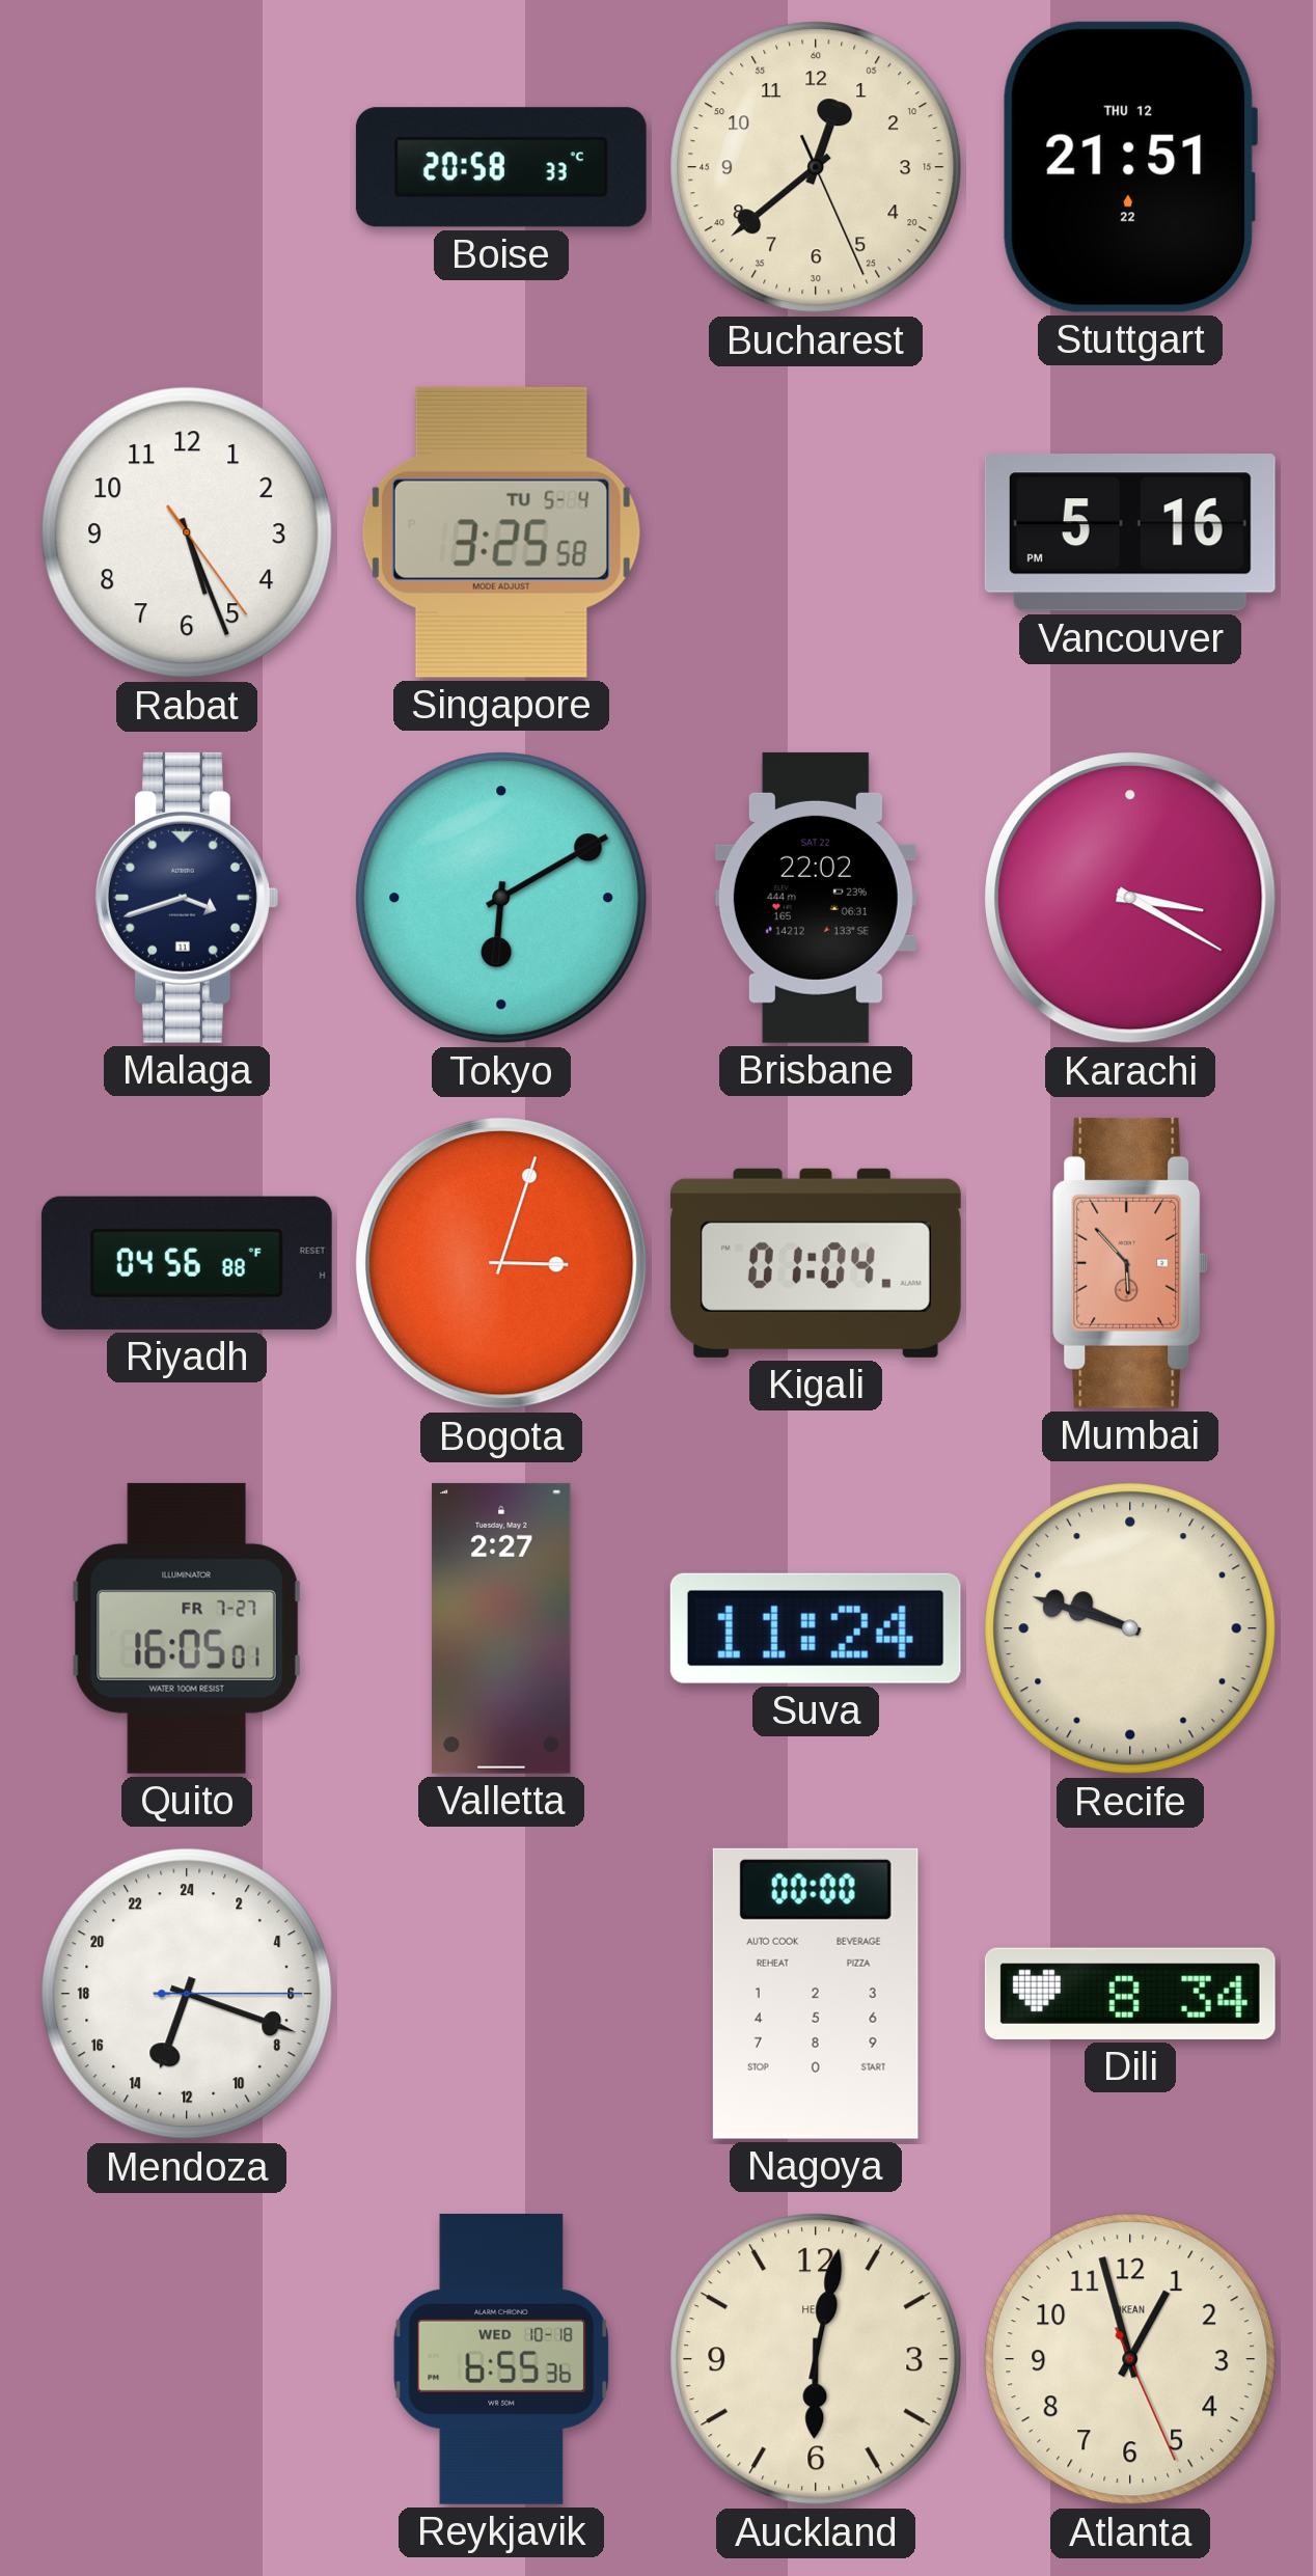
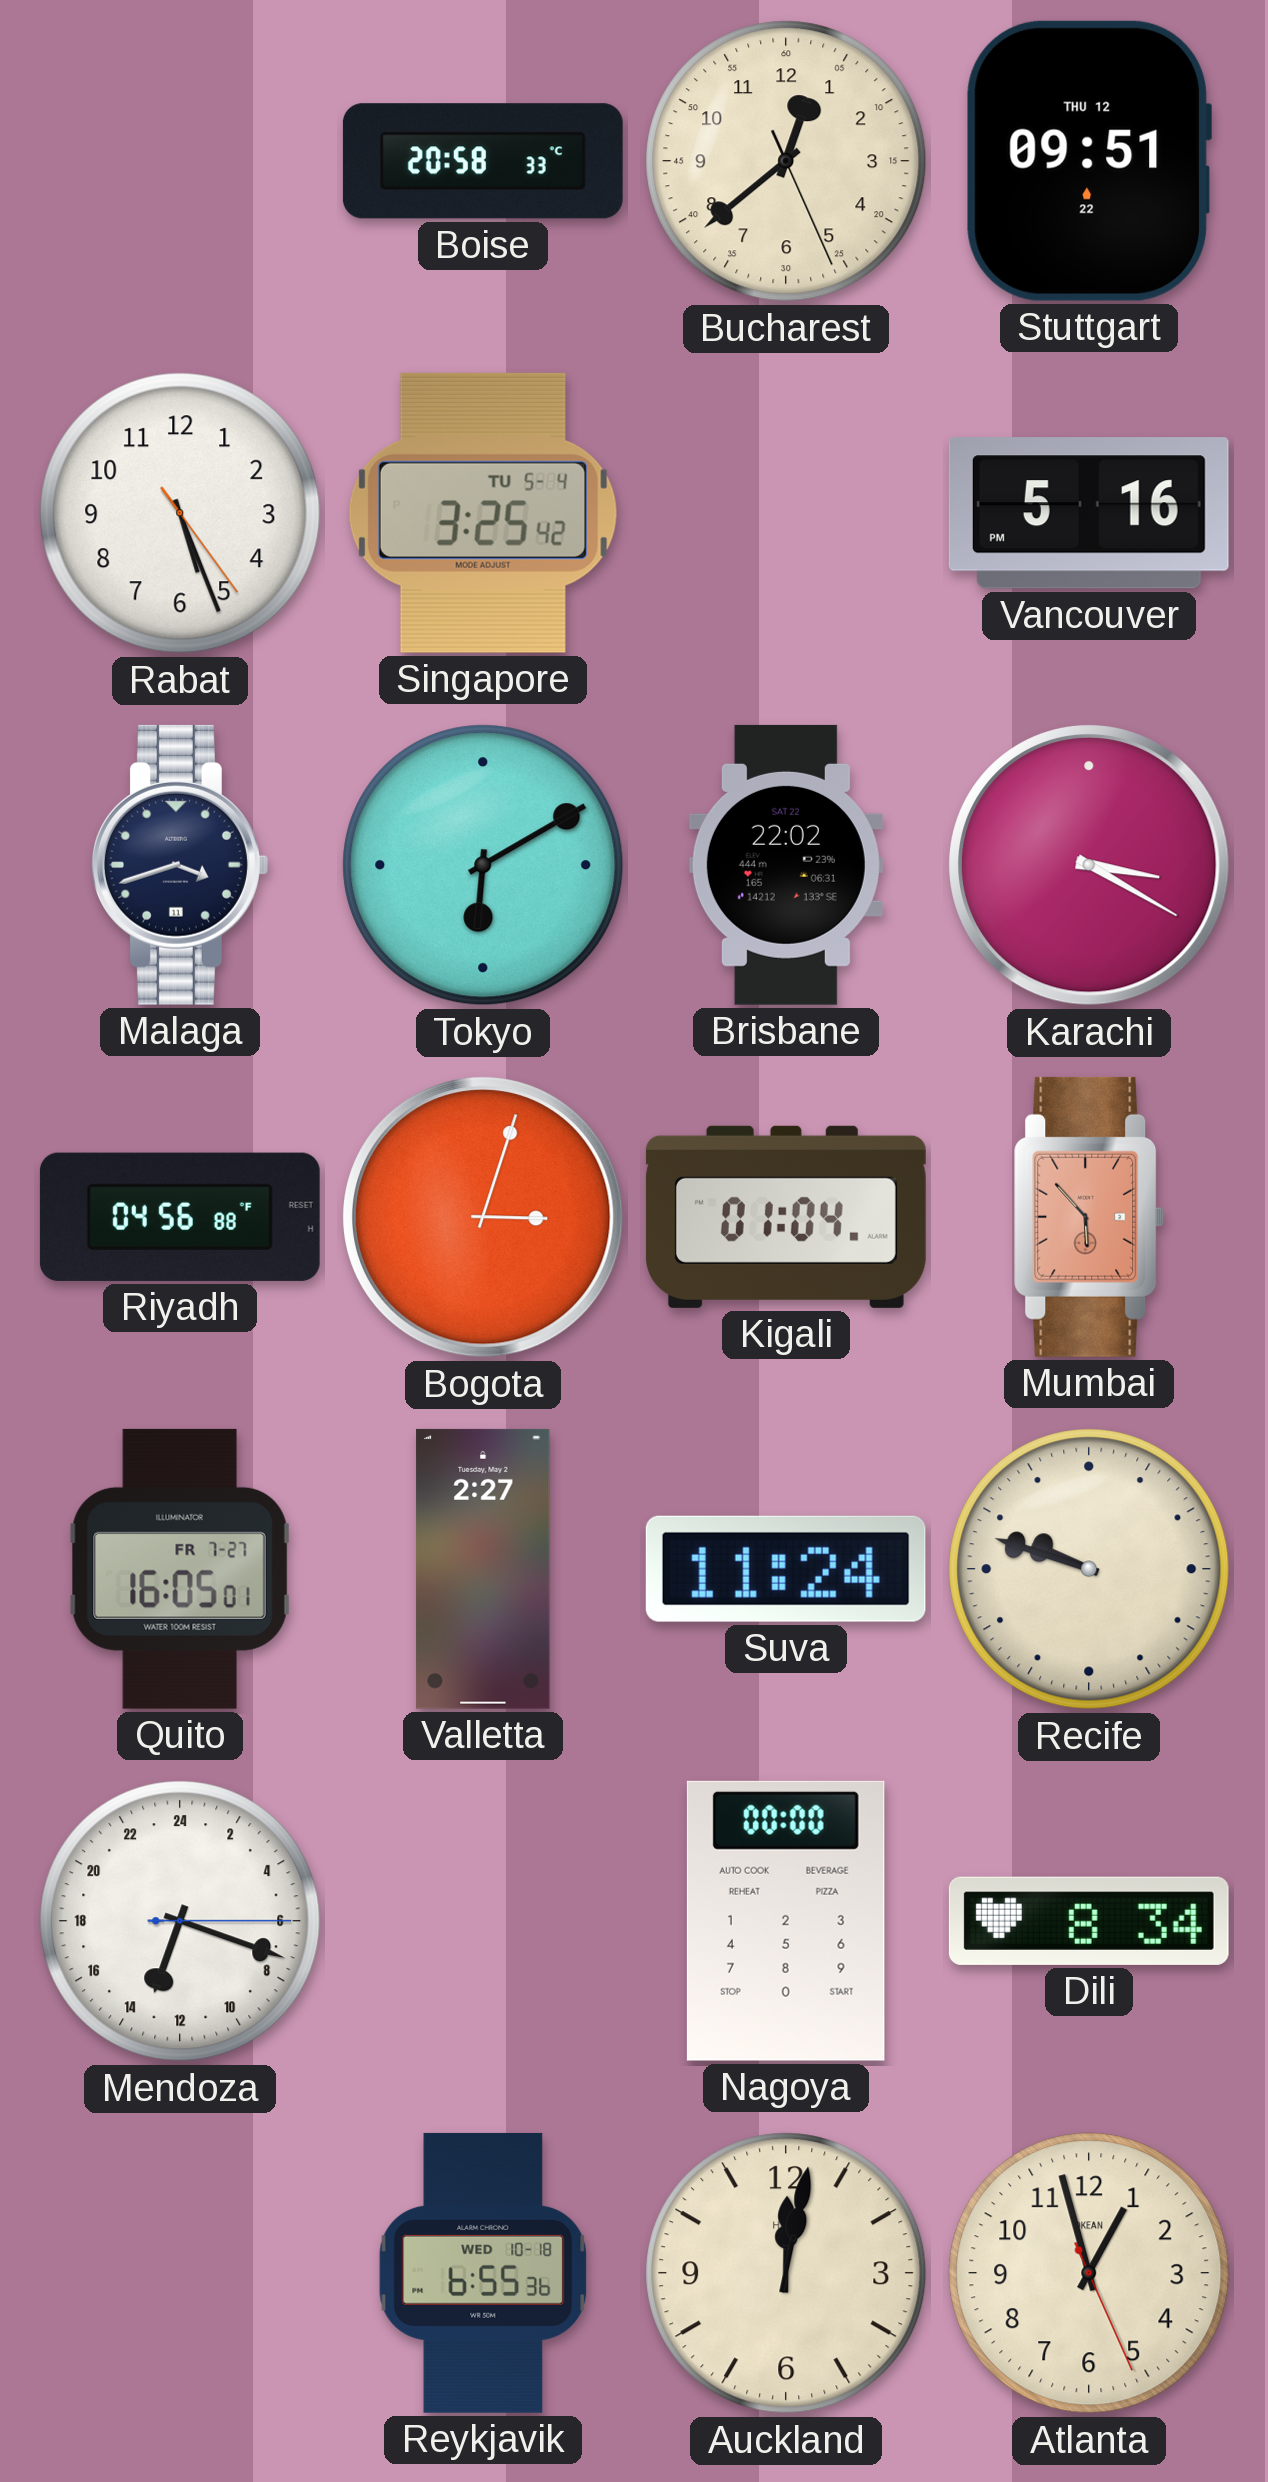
Stuttgart: 21:51 -> 09:51 (1088, 161)
Singapore: 3:25:58 -> 3:25:42 (483, 513)
Auckland: 6:02 -> 12:02 (786, 2273)
